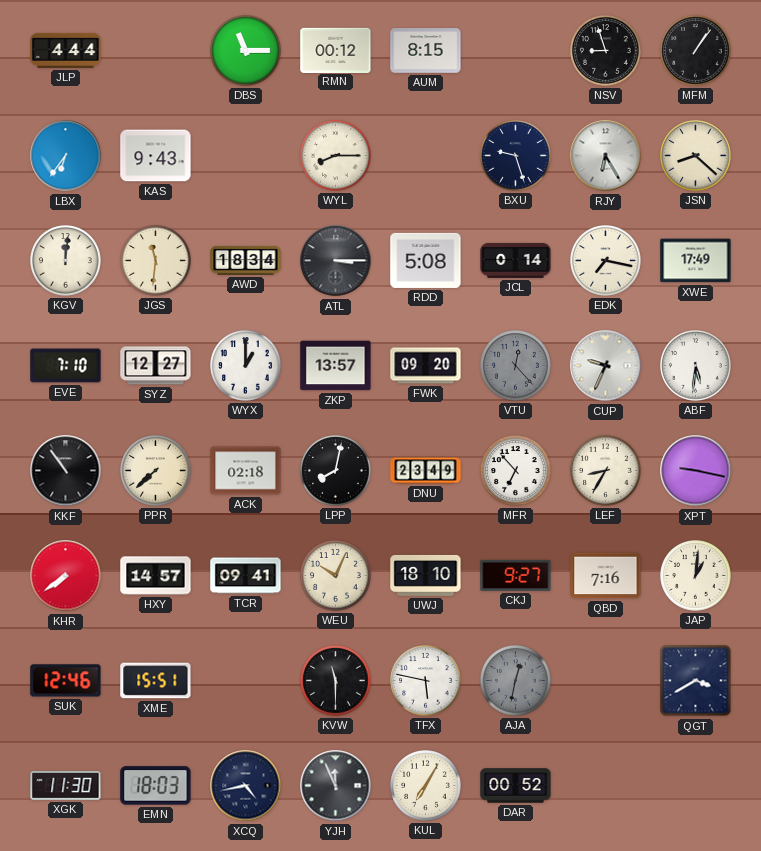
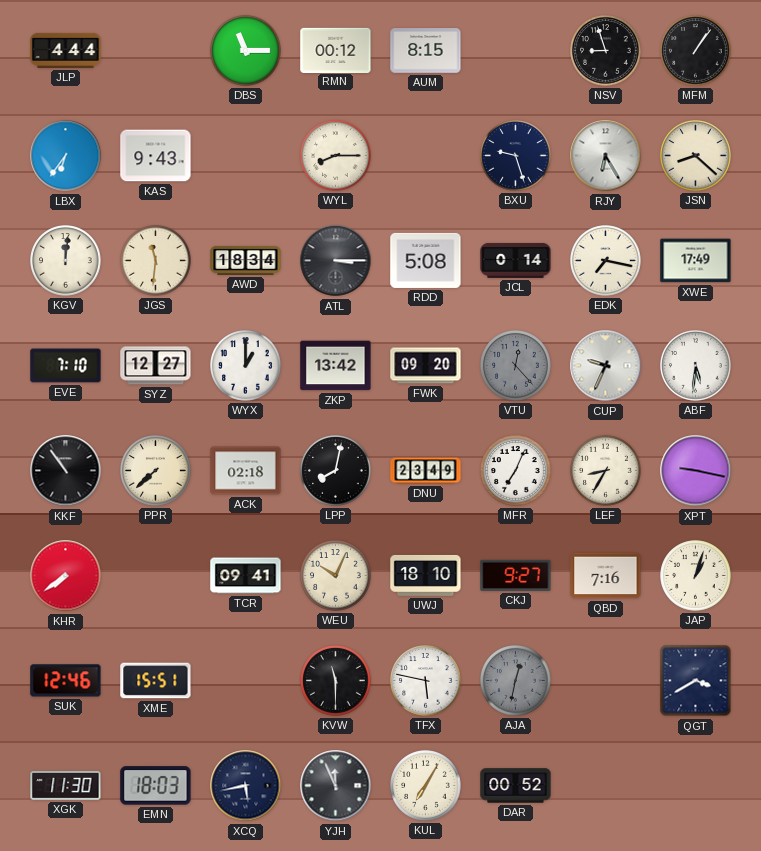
ZKP: 13:57 -> 13:42 (336, 366)
MFR: 6:53 -> 7:04 (516, 471)
HXY: 14:57 -> none (156, 576)
JAP: 1:01 -> 1:03 (696, 576)
XCQ: 4:43 -> 5:43 (246, 786)
